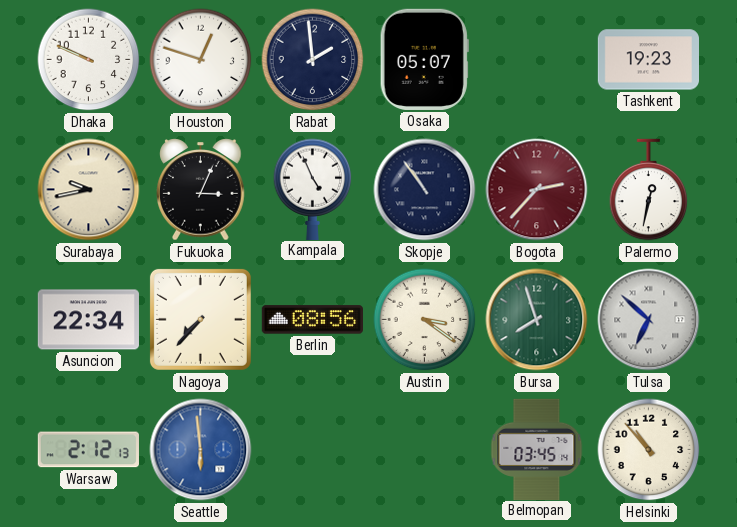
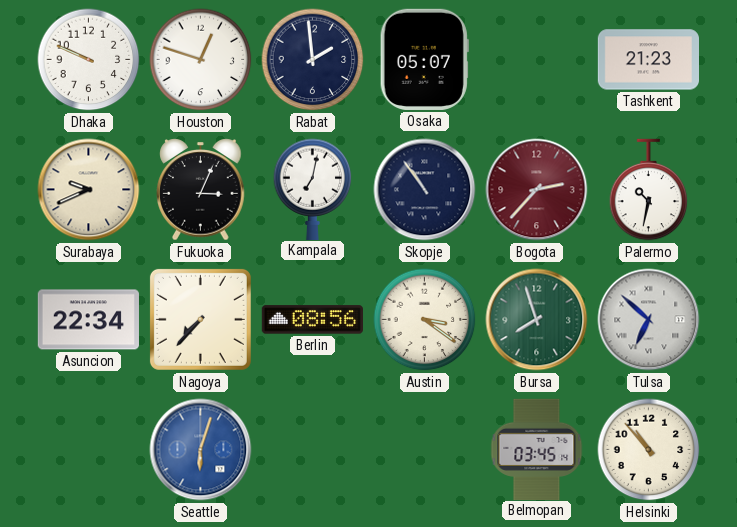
Tashkent: 19:23 -> 21:23 (648, 60)
Surabaya: 9:43 -> 9:41 (89, 190)
Kampala: 4:56 -> 7:02 (313, 189)
Palermo: 12:32 -> 10:32 (649, 190)
Warsaw: 2:12 -> none (88, 450)
Seattle: 5:59 -> 6:03 (201, 450)
